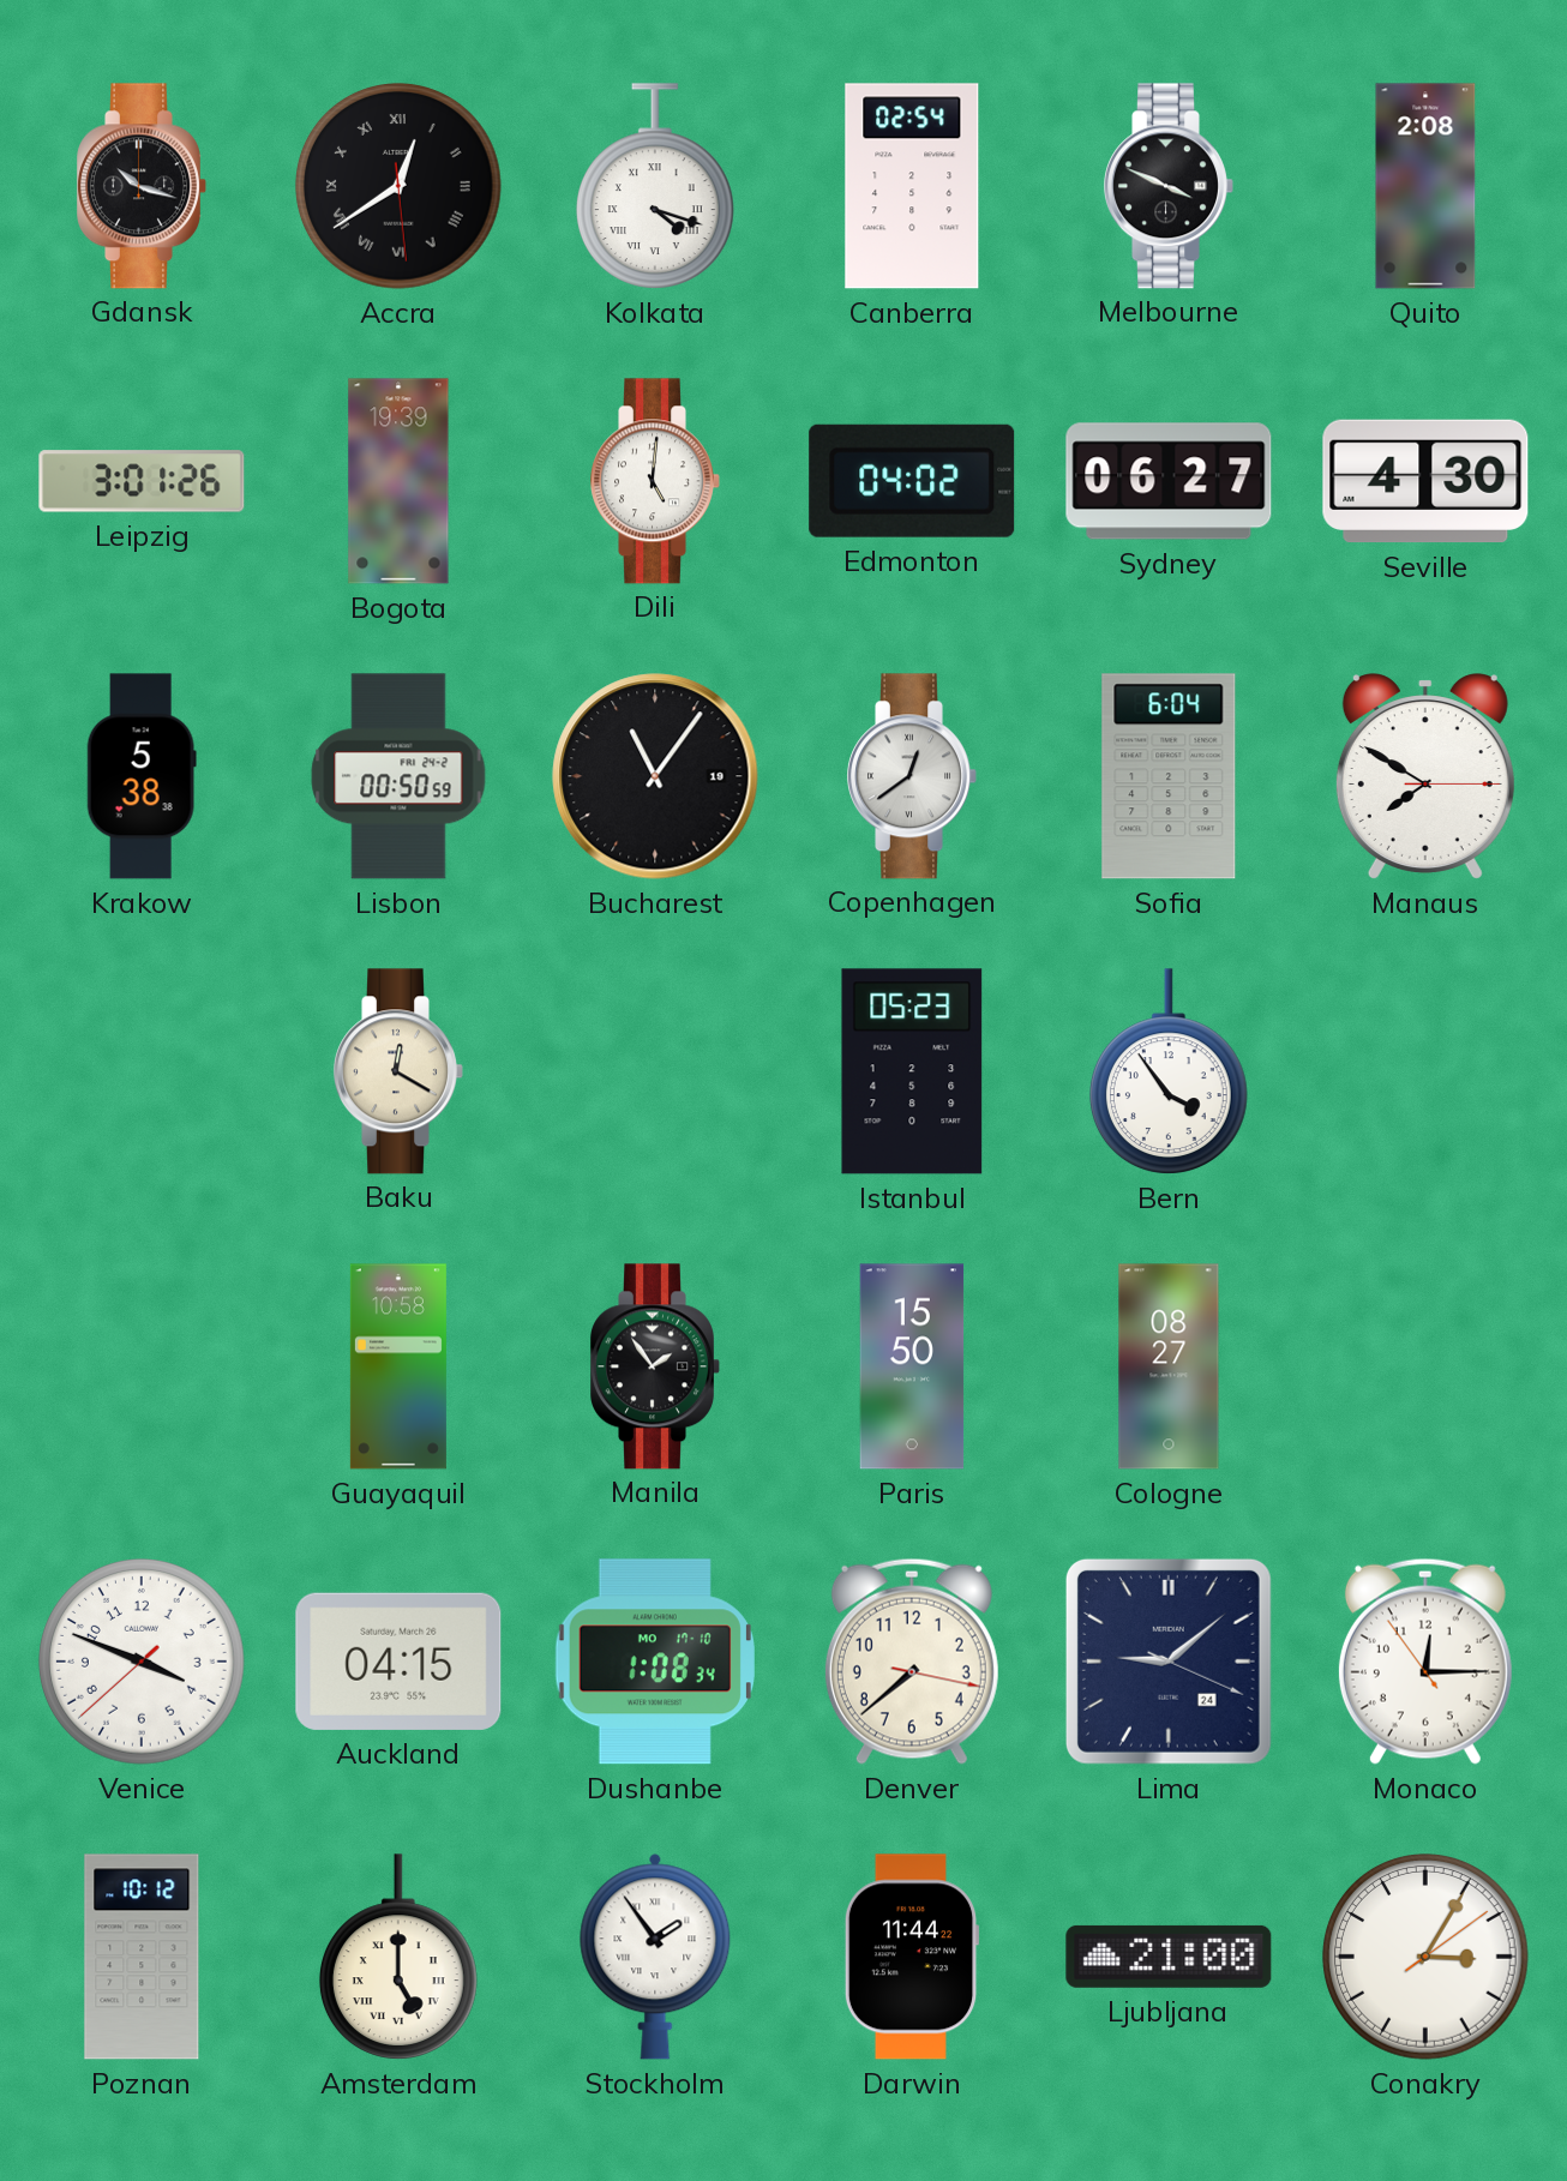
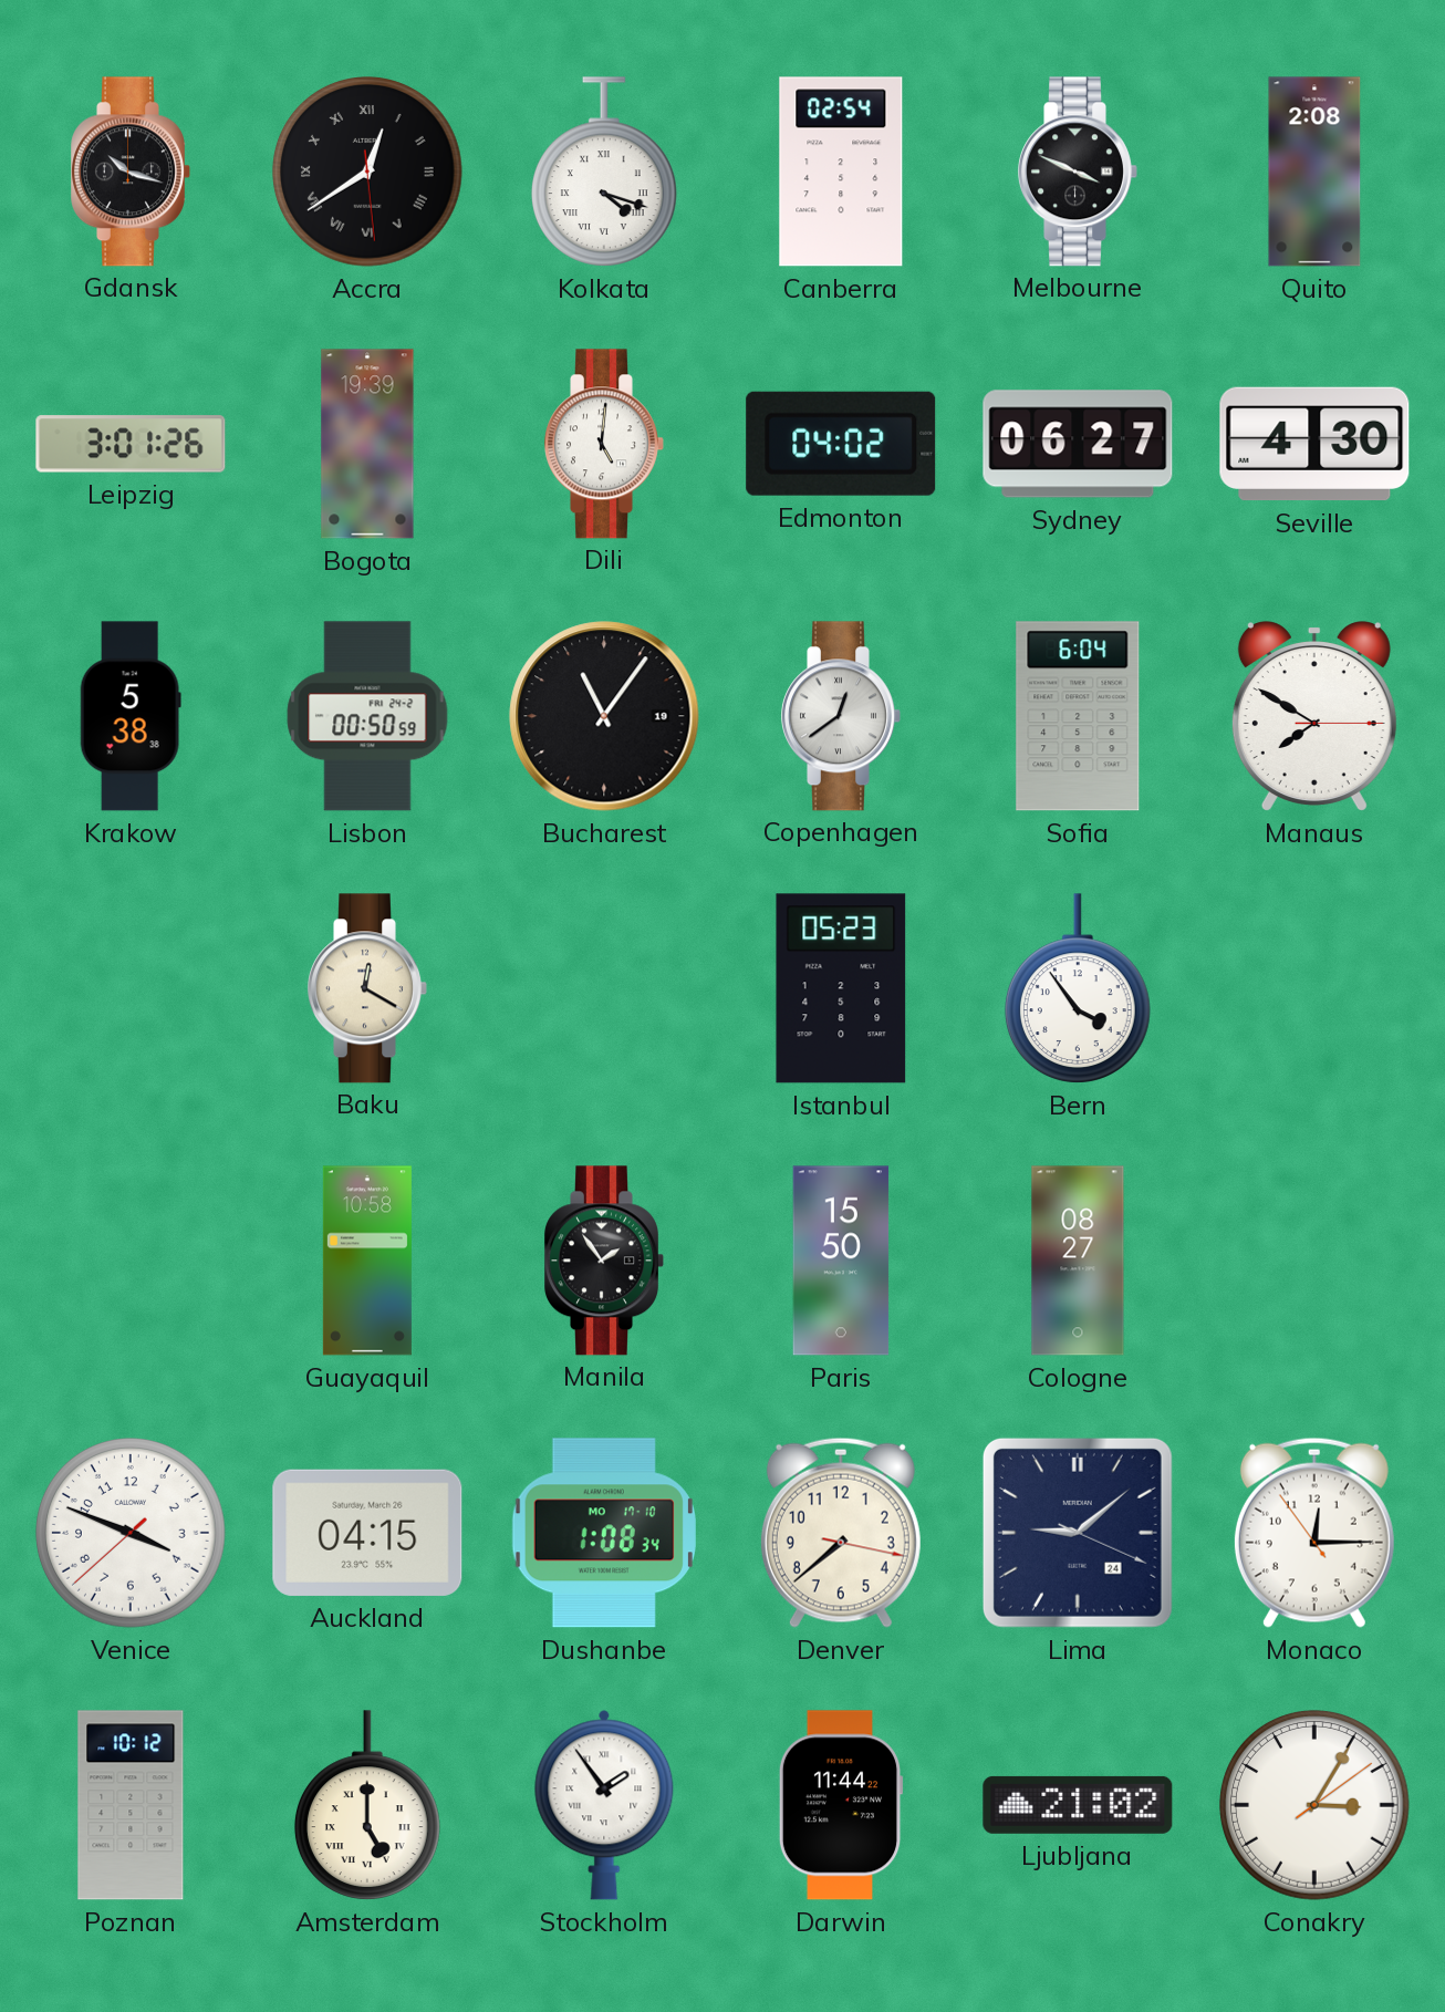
Ljubljana: 21:00 -> 21:02 (1078, 1805)
